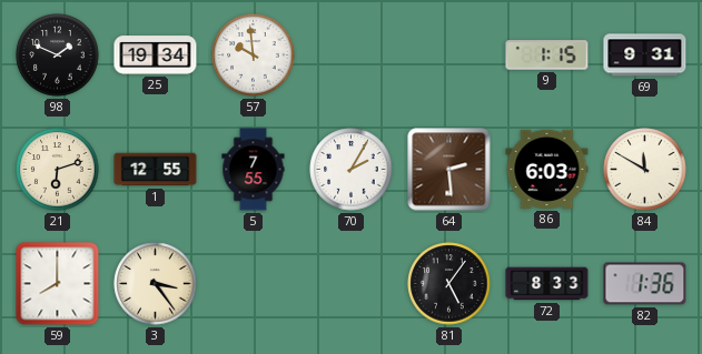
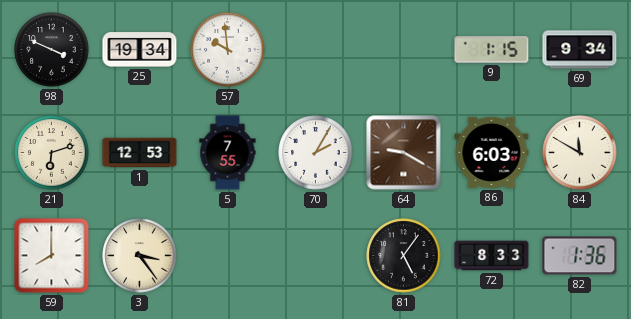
98: 1:49 -> 3:49 (52, 50)
69: 9:31 -> 9:34 (580, 50)
1: 12:55 -> 12:53 (140, 153)
64: 2:29 -> 9:20 (404, 153)
